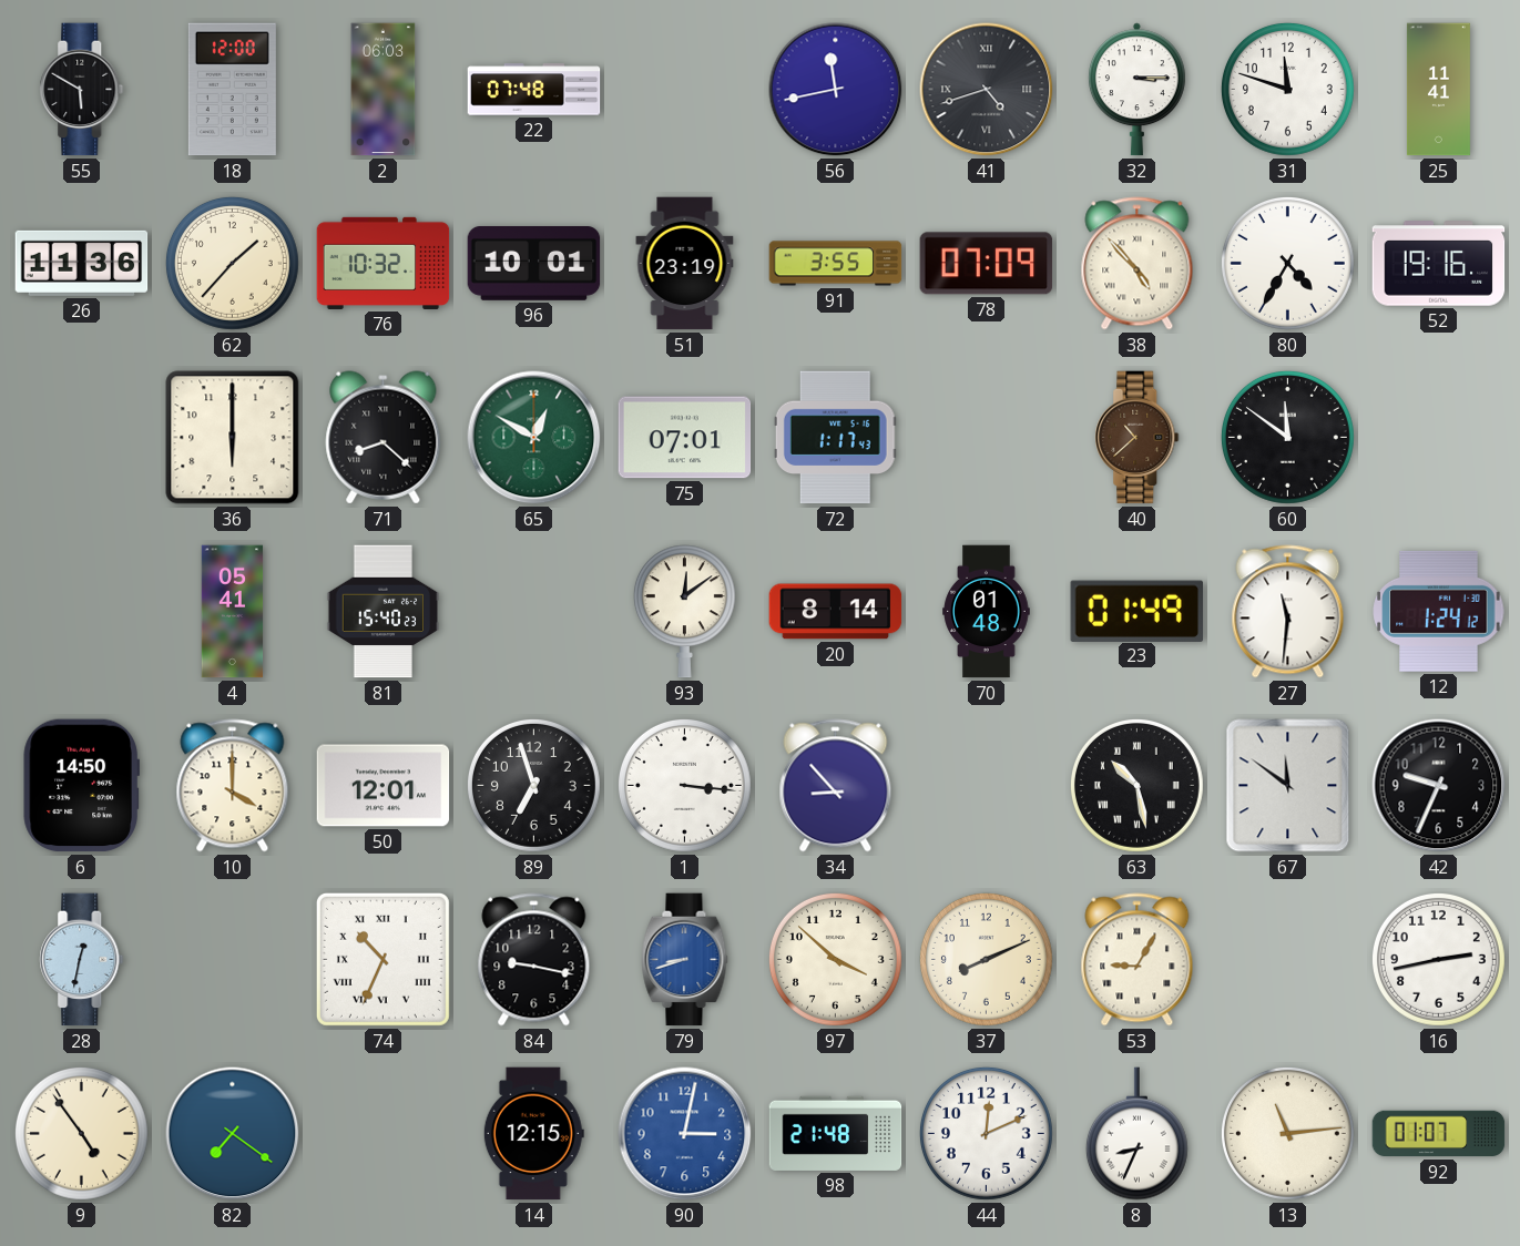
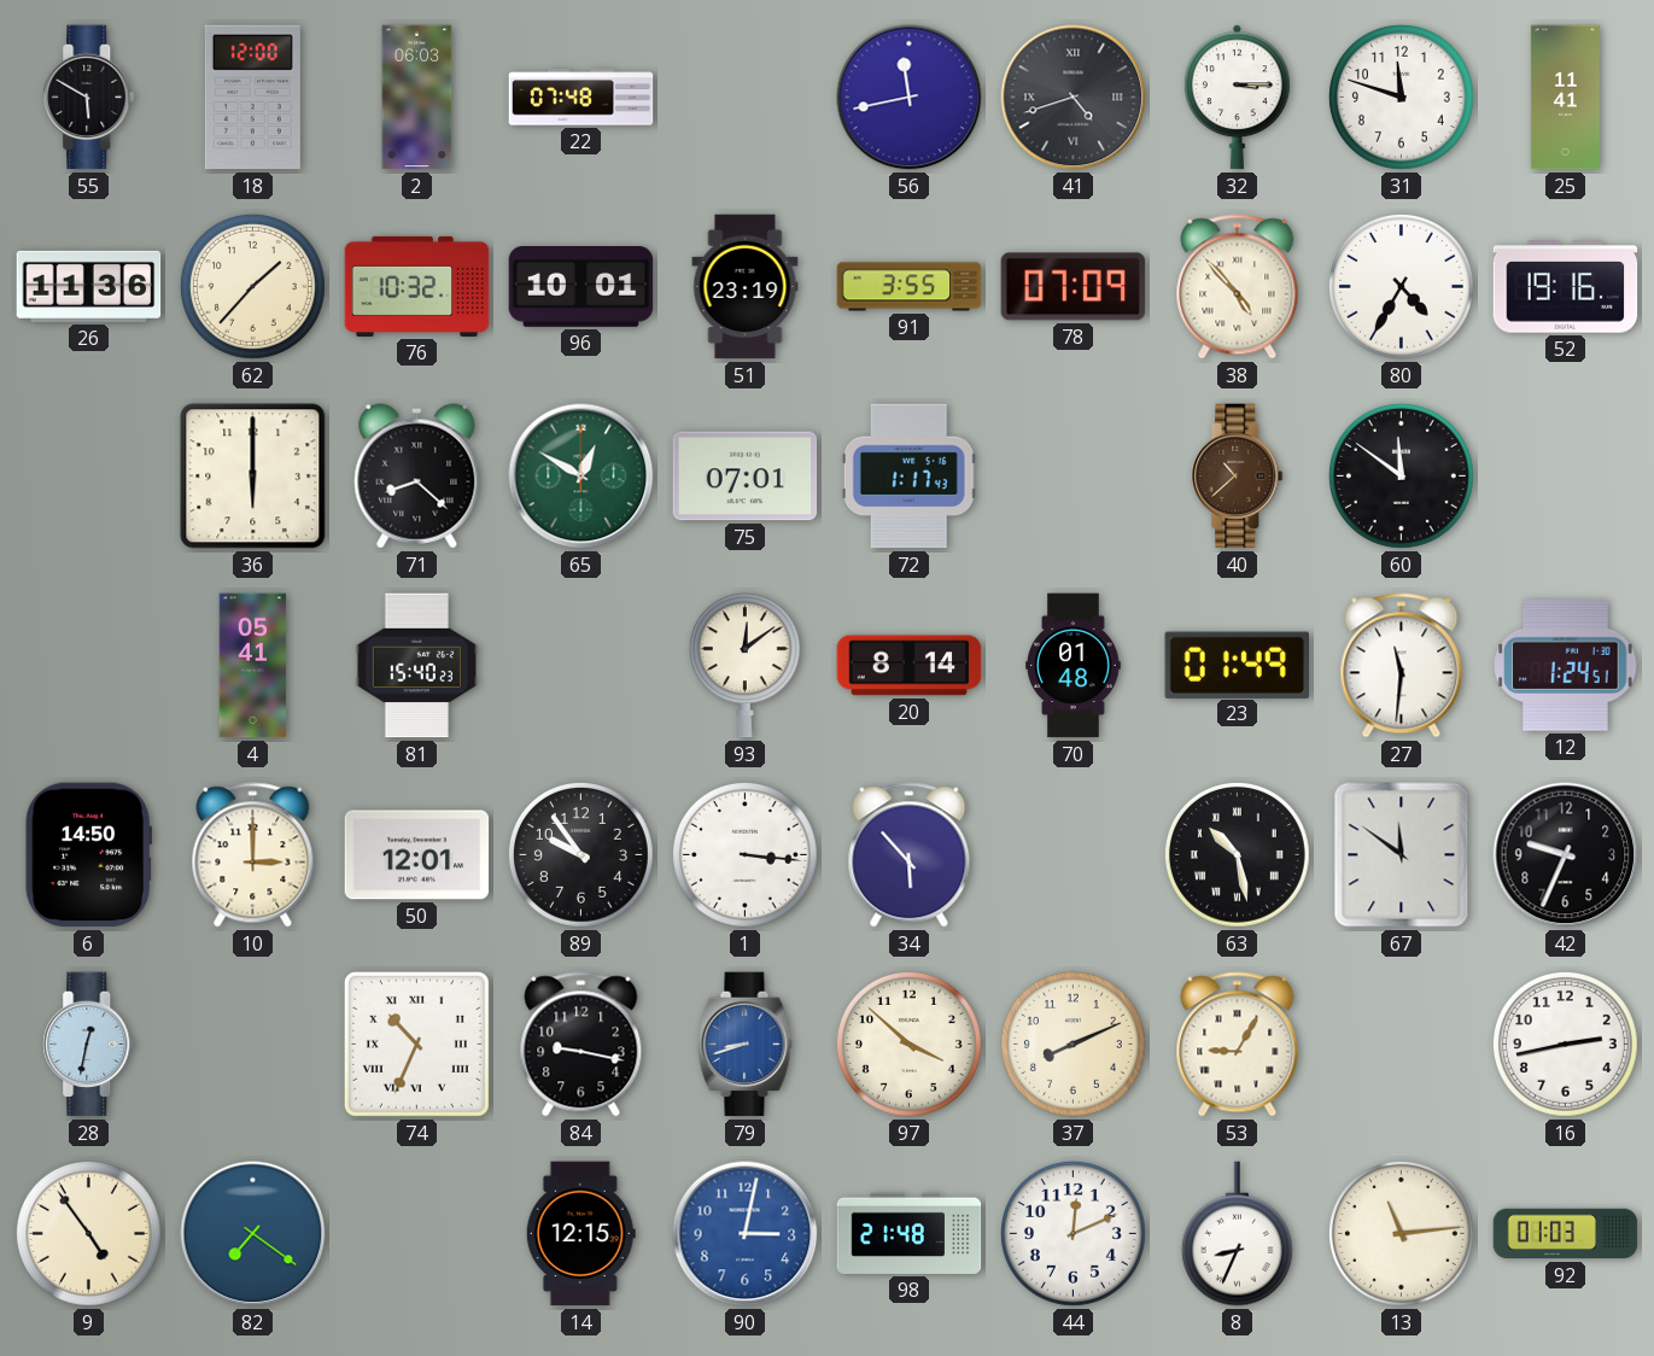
12: 1:24:12 -> 1:24:51 (1566, 665)
10: 4:00 -> 3:00 (253, 855)
89: 6:57 -> 9:54 (580, 854)
34: 8:53 -> 5:53 (910, 855)
92: 01:07 -> 01:03 (1566, 1234)
